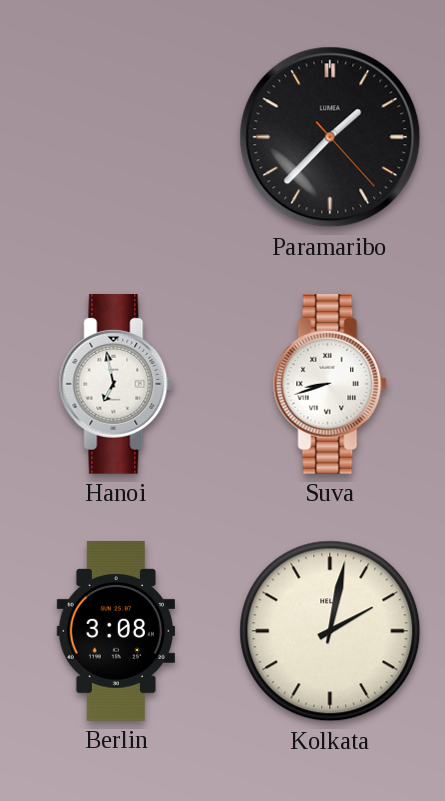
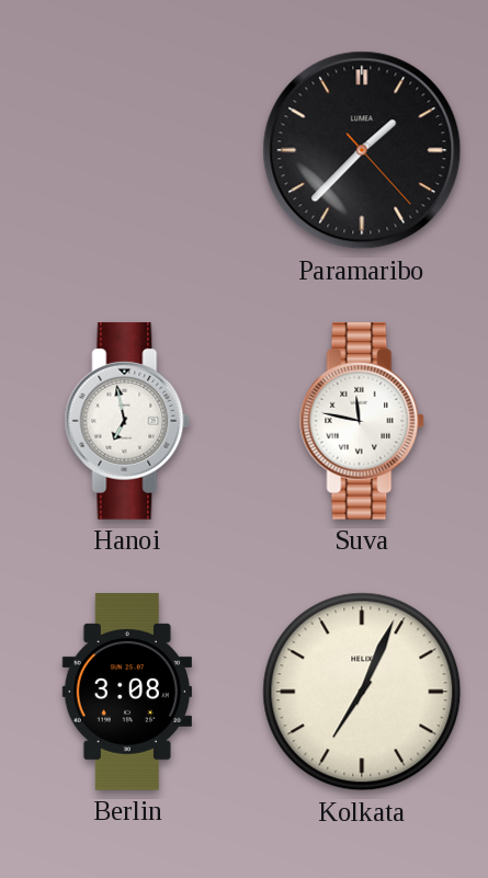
Suva: 8:42 -> 11:47 (362, 421)
Kolkata: 2:02 -> 7:04 (362, 692)
